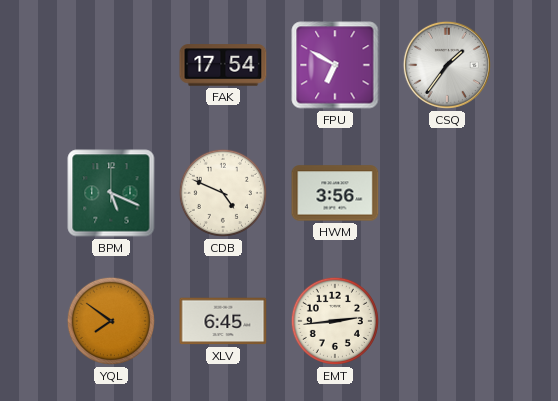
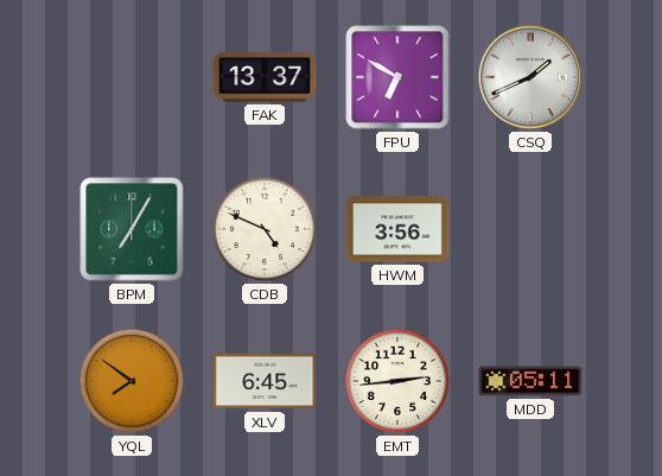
FAK: 17:54 -> 13:37 (265, 77)
CSQ: 1:36 -> 1:41 (530, 77)
BPM: 5:19 -> 7:05 (132, 229)
MDD: none -> 05:11 (530, 381)
